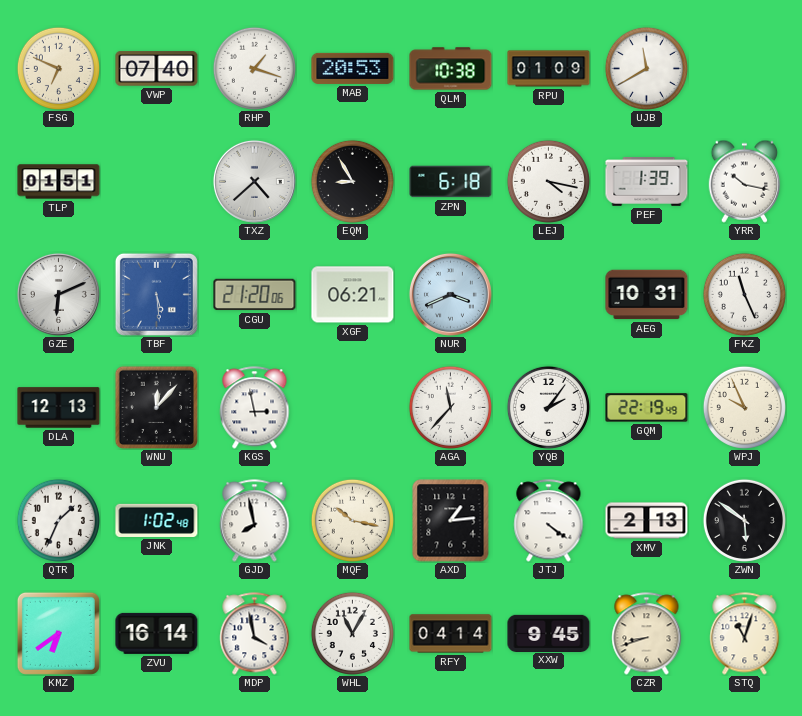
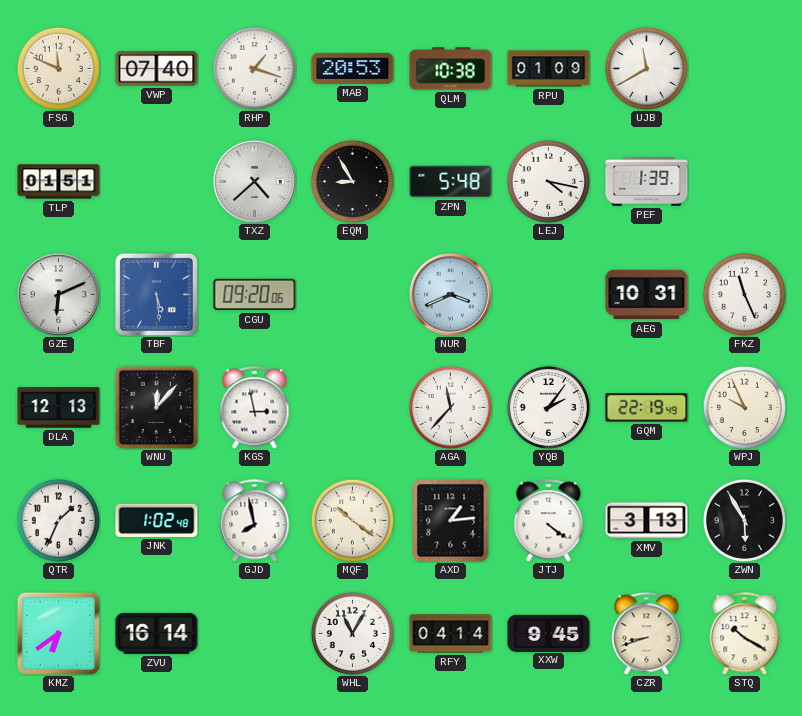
FSG: 6:49 -> 11:49 (58, 68)
ZPN: 6:18 -> 5:48 (451, 182)
YRR: 10:17 -> none (745, 181)
CGU: 21:20 -> 09:20 (255, 295)
XGF: 06:21 -> none (353, 295)
MQF: 10:17 -> 10:21 (352, 520)
XMV: 2:13 -> 3:13 (647, 521)
ZWN: 5:51 -> 5:55 (744, 520)
MDP: 3:58 -> none (255, 634)
STQ: 11:03 -> 10:20 (745, 634)
